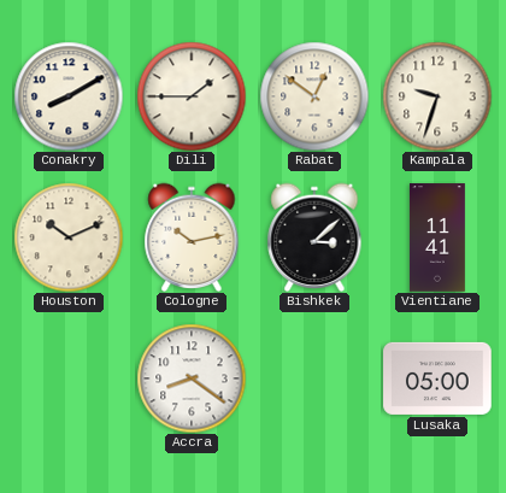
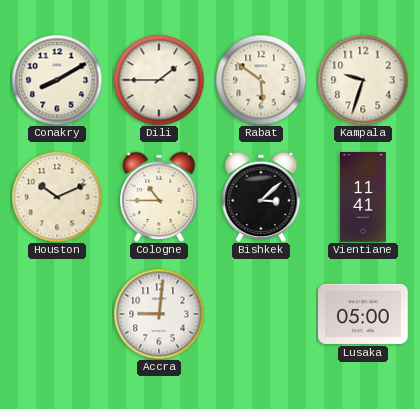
Rabat: 12:51 -> 5:51 (261, 80)
Cologne: 10:13 -> 10:45 (159, 197)
Accra: 8:21 -> 9:01 (159, 314)
